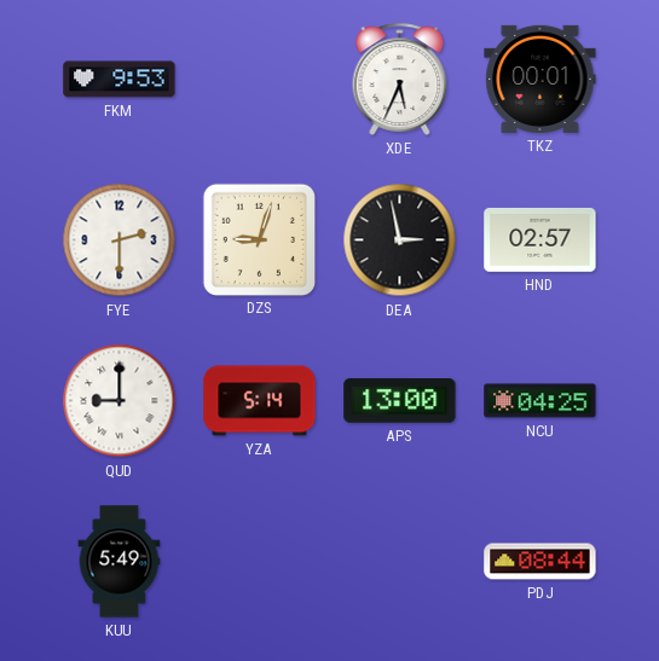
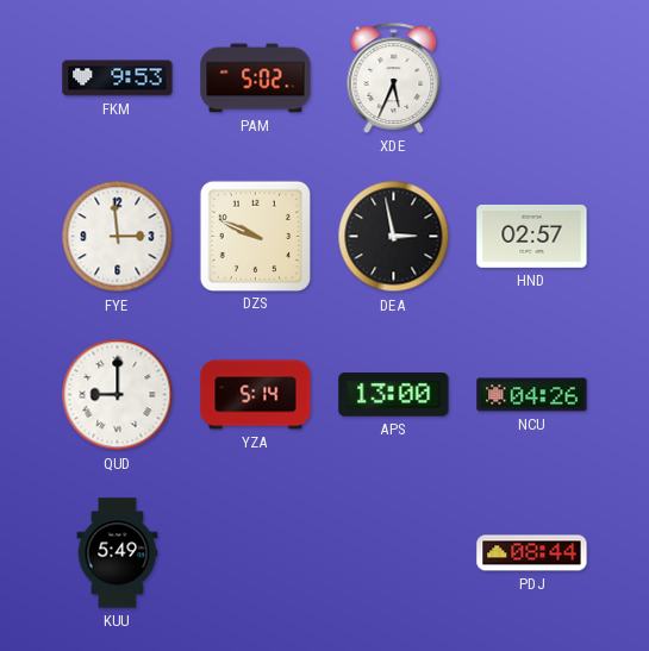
PAM: none -> 5:02 (256, 79)
TKZ: 00:01 -> none (541, 79)
FYE: 2:30 -> 2:59 (118, 237)
DZS: 9:03 -> 9:49 (255, 236)
NCU: 04:25 -> 04:26 (532, 395)
